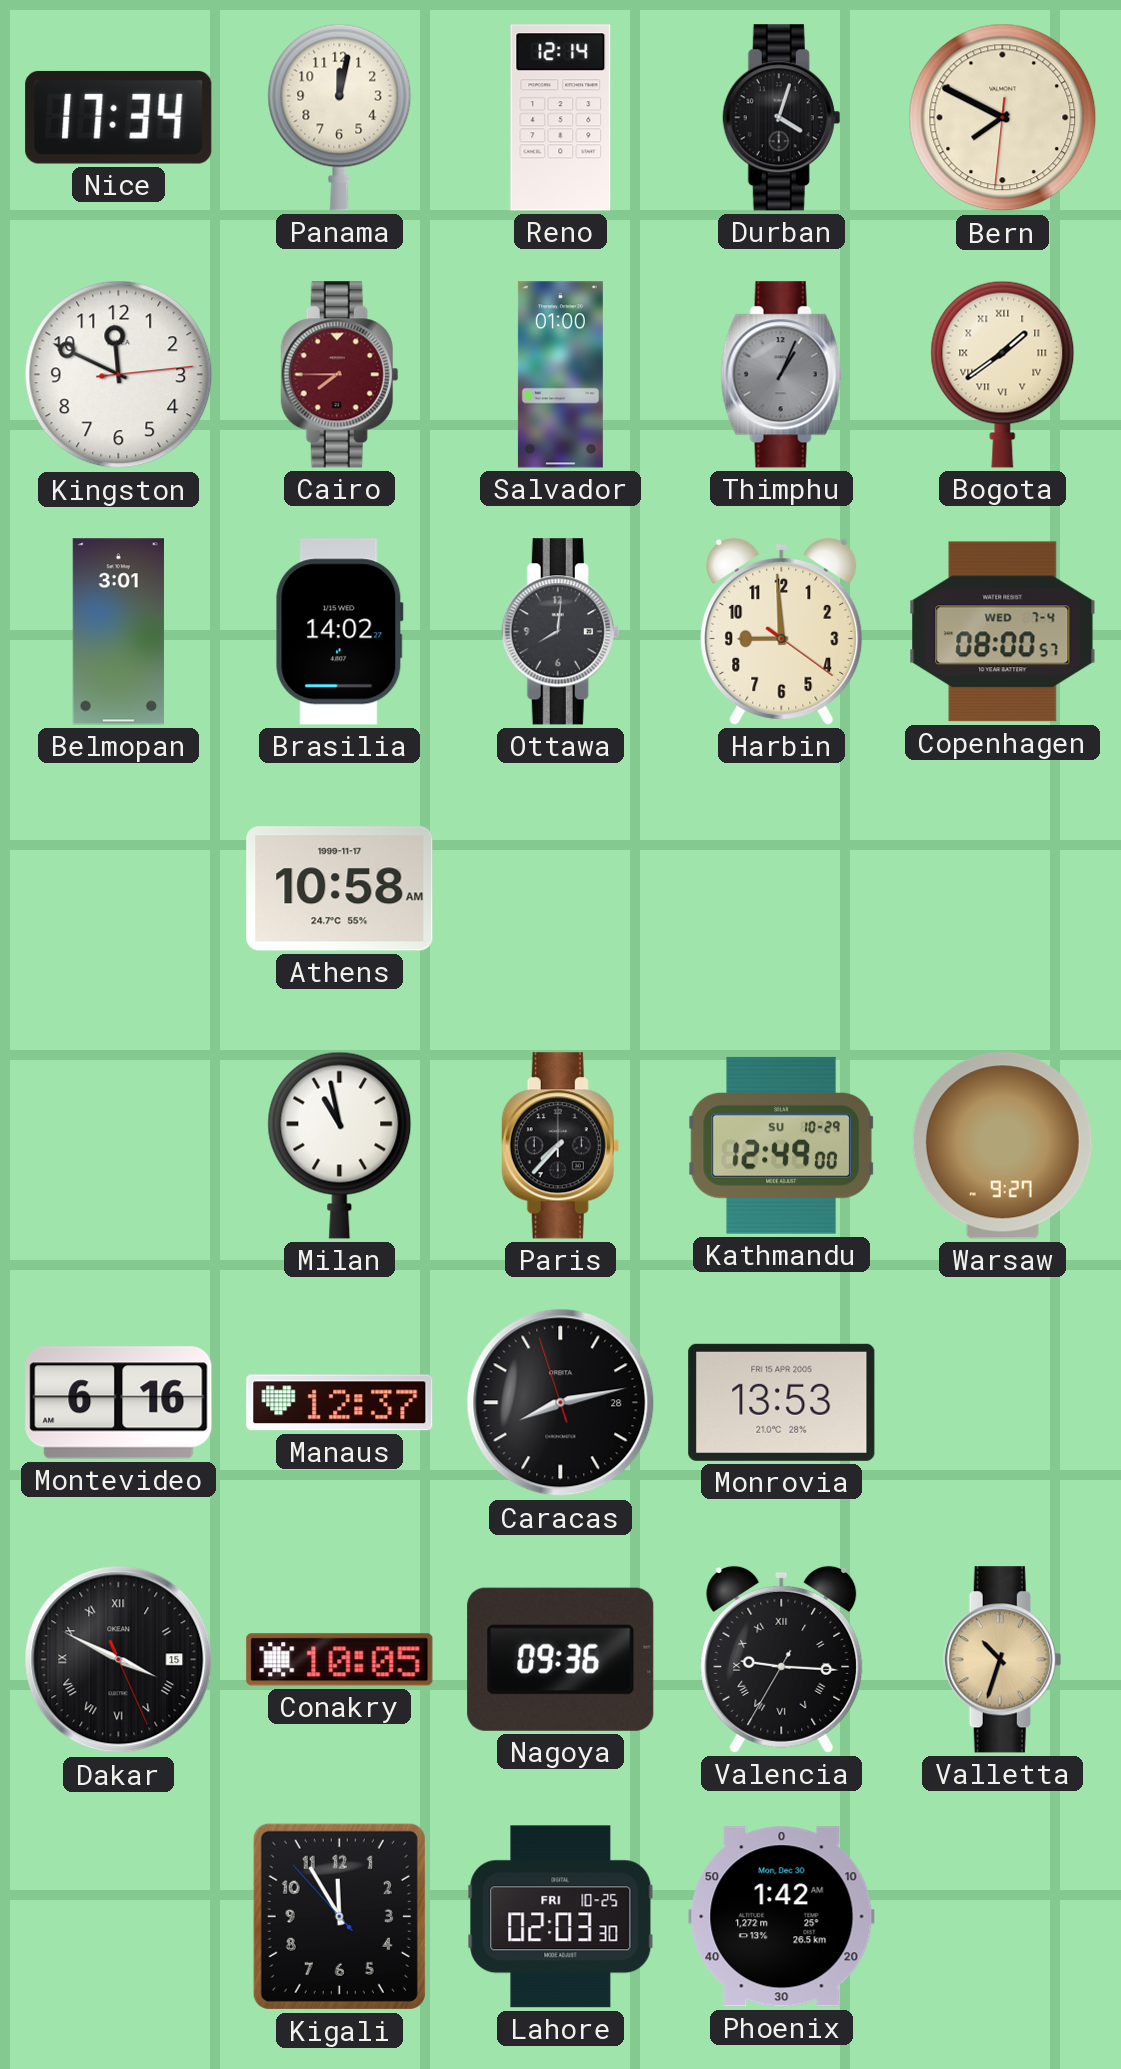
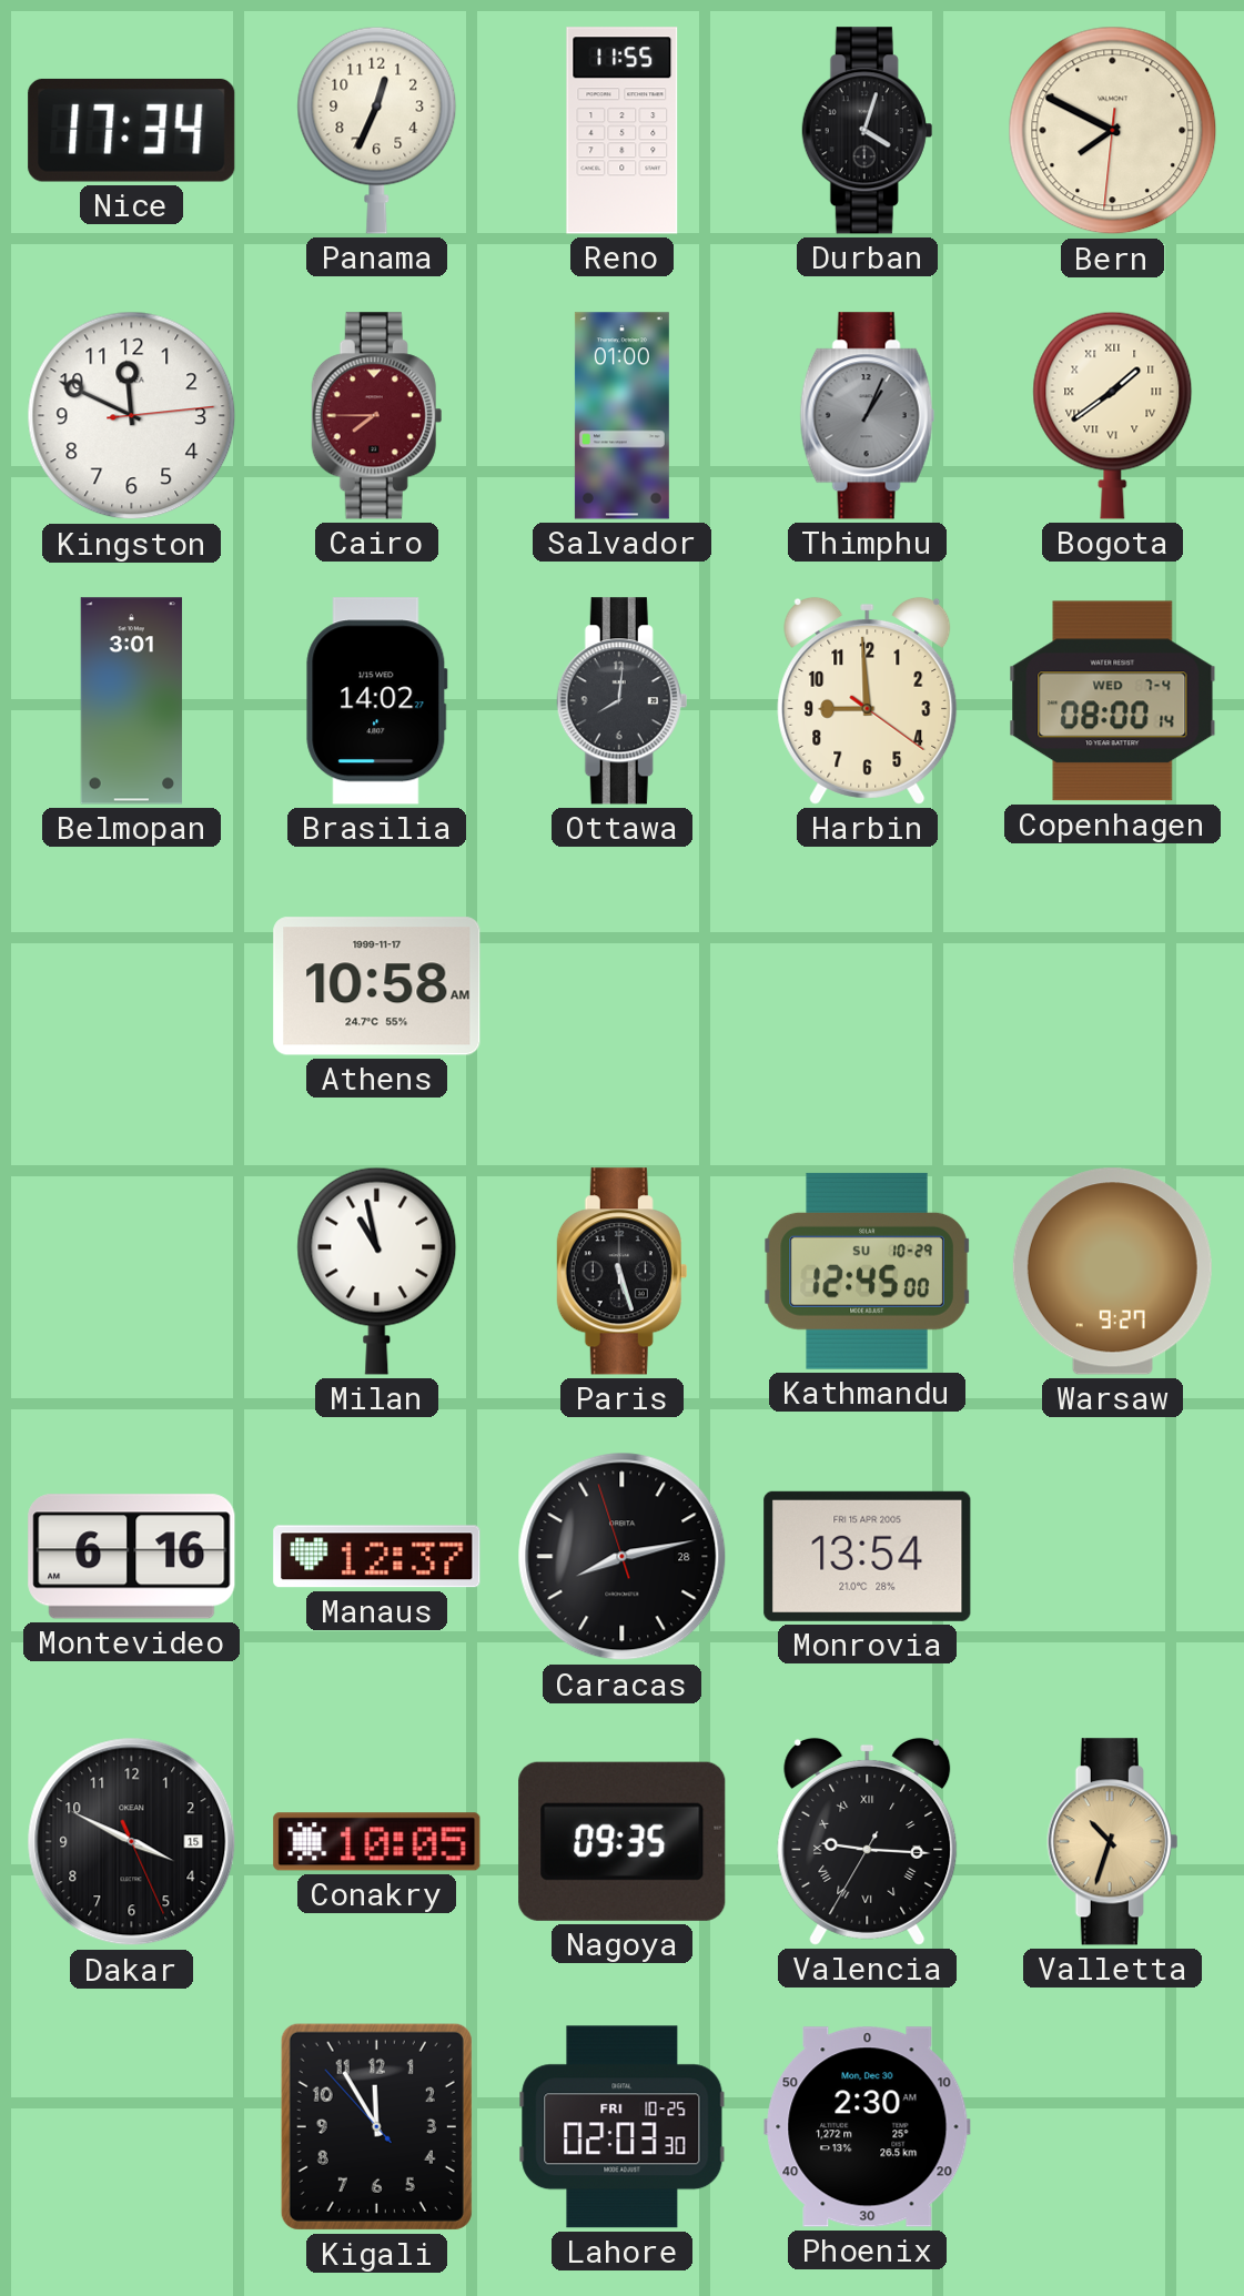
Panama: 12:02 -> 12:34 (377, 130)
Reno: 12:14 -> 11:55 (623, 131)
Copenhagen: 08:00:57 -> 08:00:14 (1113, 701)
Paris: 7:37 -> 5:27 (623, 1272)
Kathmandu: 12:49 -> 12:45 (867, 1271)
Monrovia: 13:53 -> 13:54 (868, 1556)
Dakar numerals: Roman -> Arabic (132, 1842)
Nagoya: 09:36 -> 09:35 (623, 1841)
Phoenix: 1:42 -> 2:30 (868, 2127)
